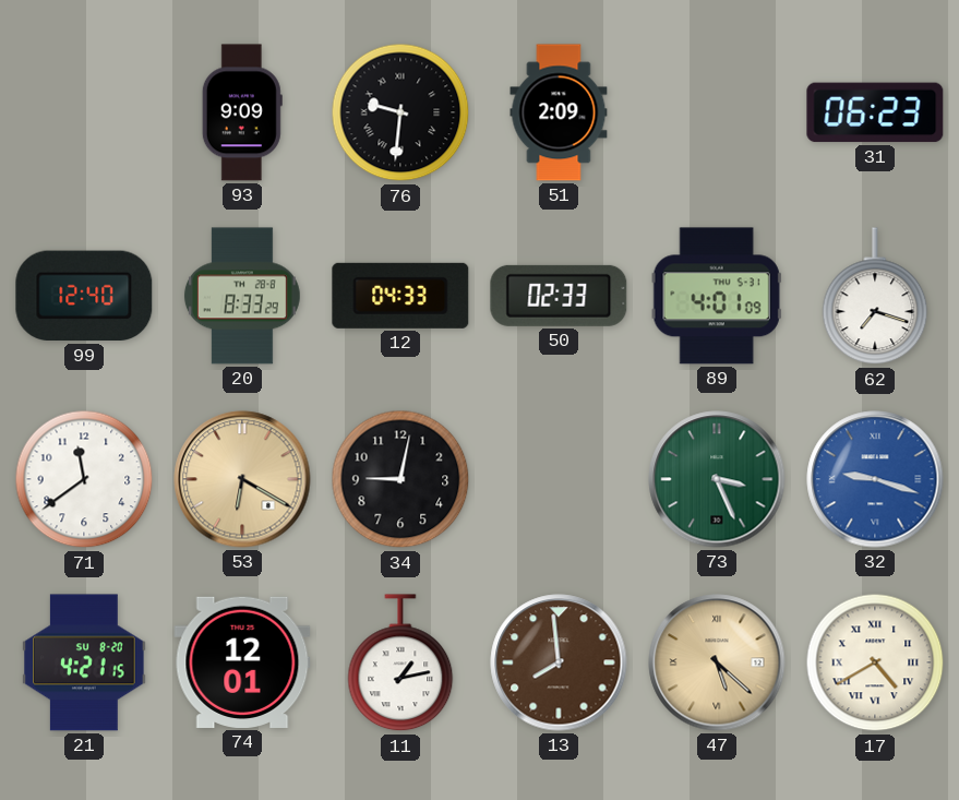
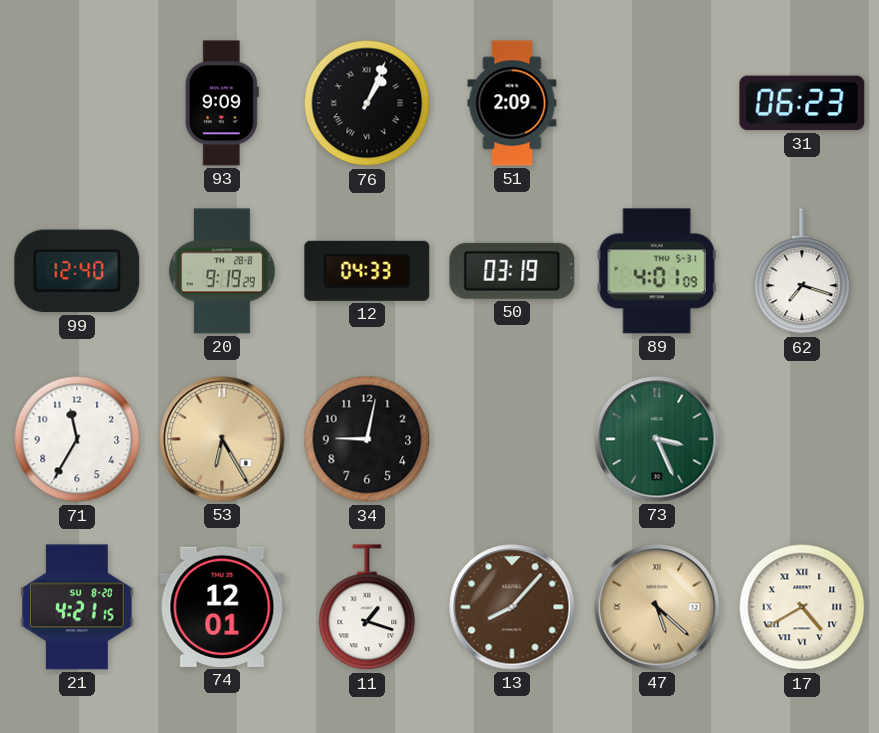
76: 9:31 -> 1:04 (367, 103)
20: 8:33 -> 9:19 (222, 271)
50: 02:33 -> 03:19 (512, 271)
71: 11:39 -> 11:35 (77, 439)
53: 6:20 -> 6:25 (222, 439)
32: 9:18 -> none (875, 479)
11: 1:13 -> 1:18 (367, 608)
13: 7:59 -> 8:07 (512, 607)
